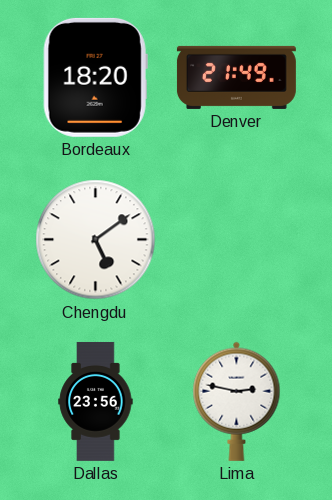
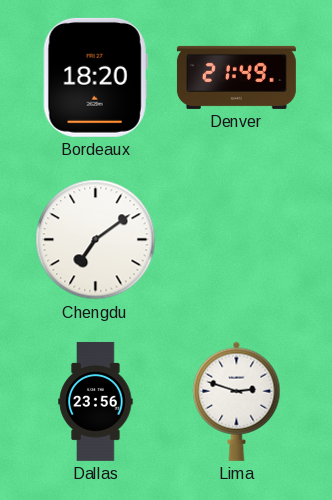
Chengdu: 5:09 -> 7:09 (96, 240)
Lima: 2:47 -> 2:48 (237, 401)
